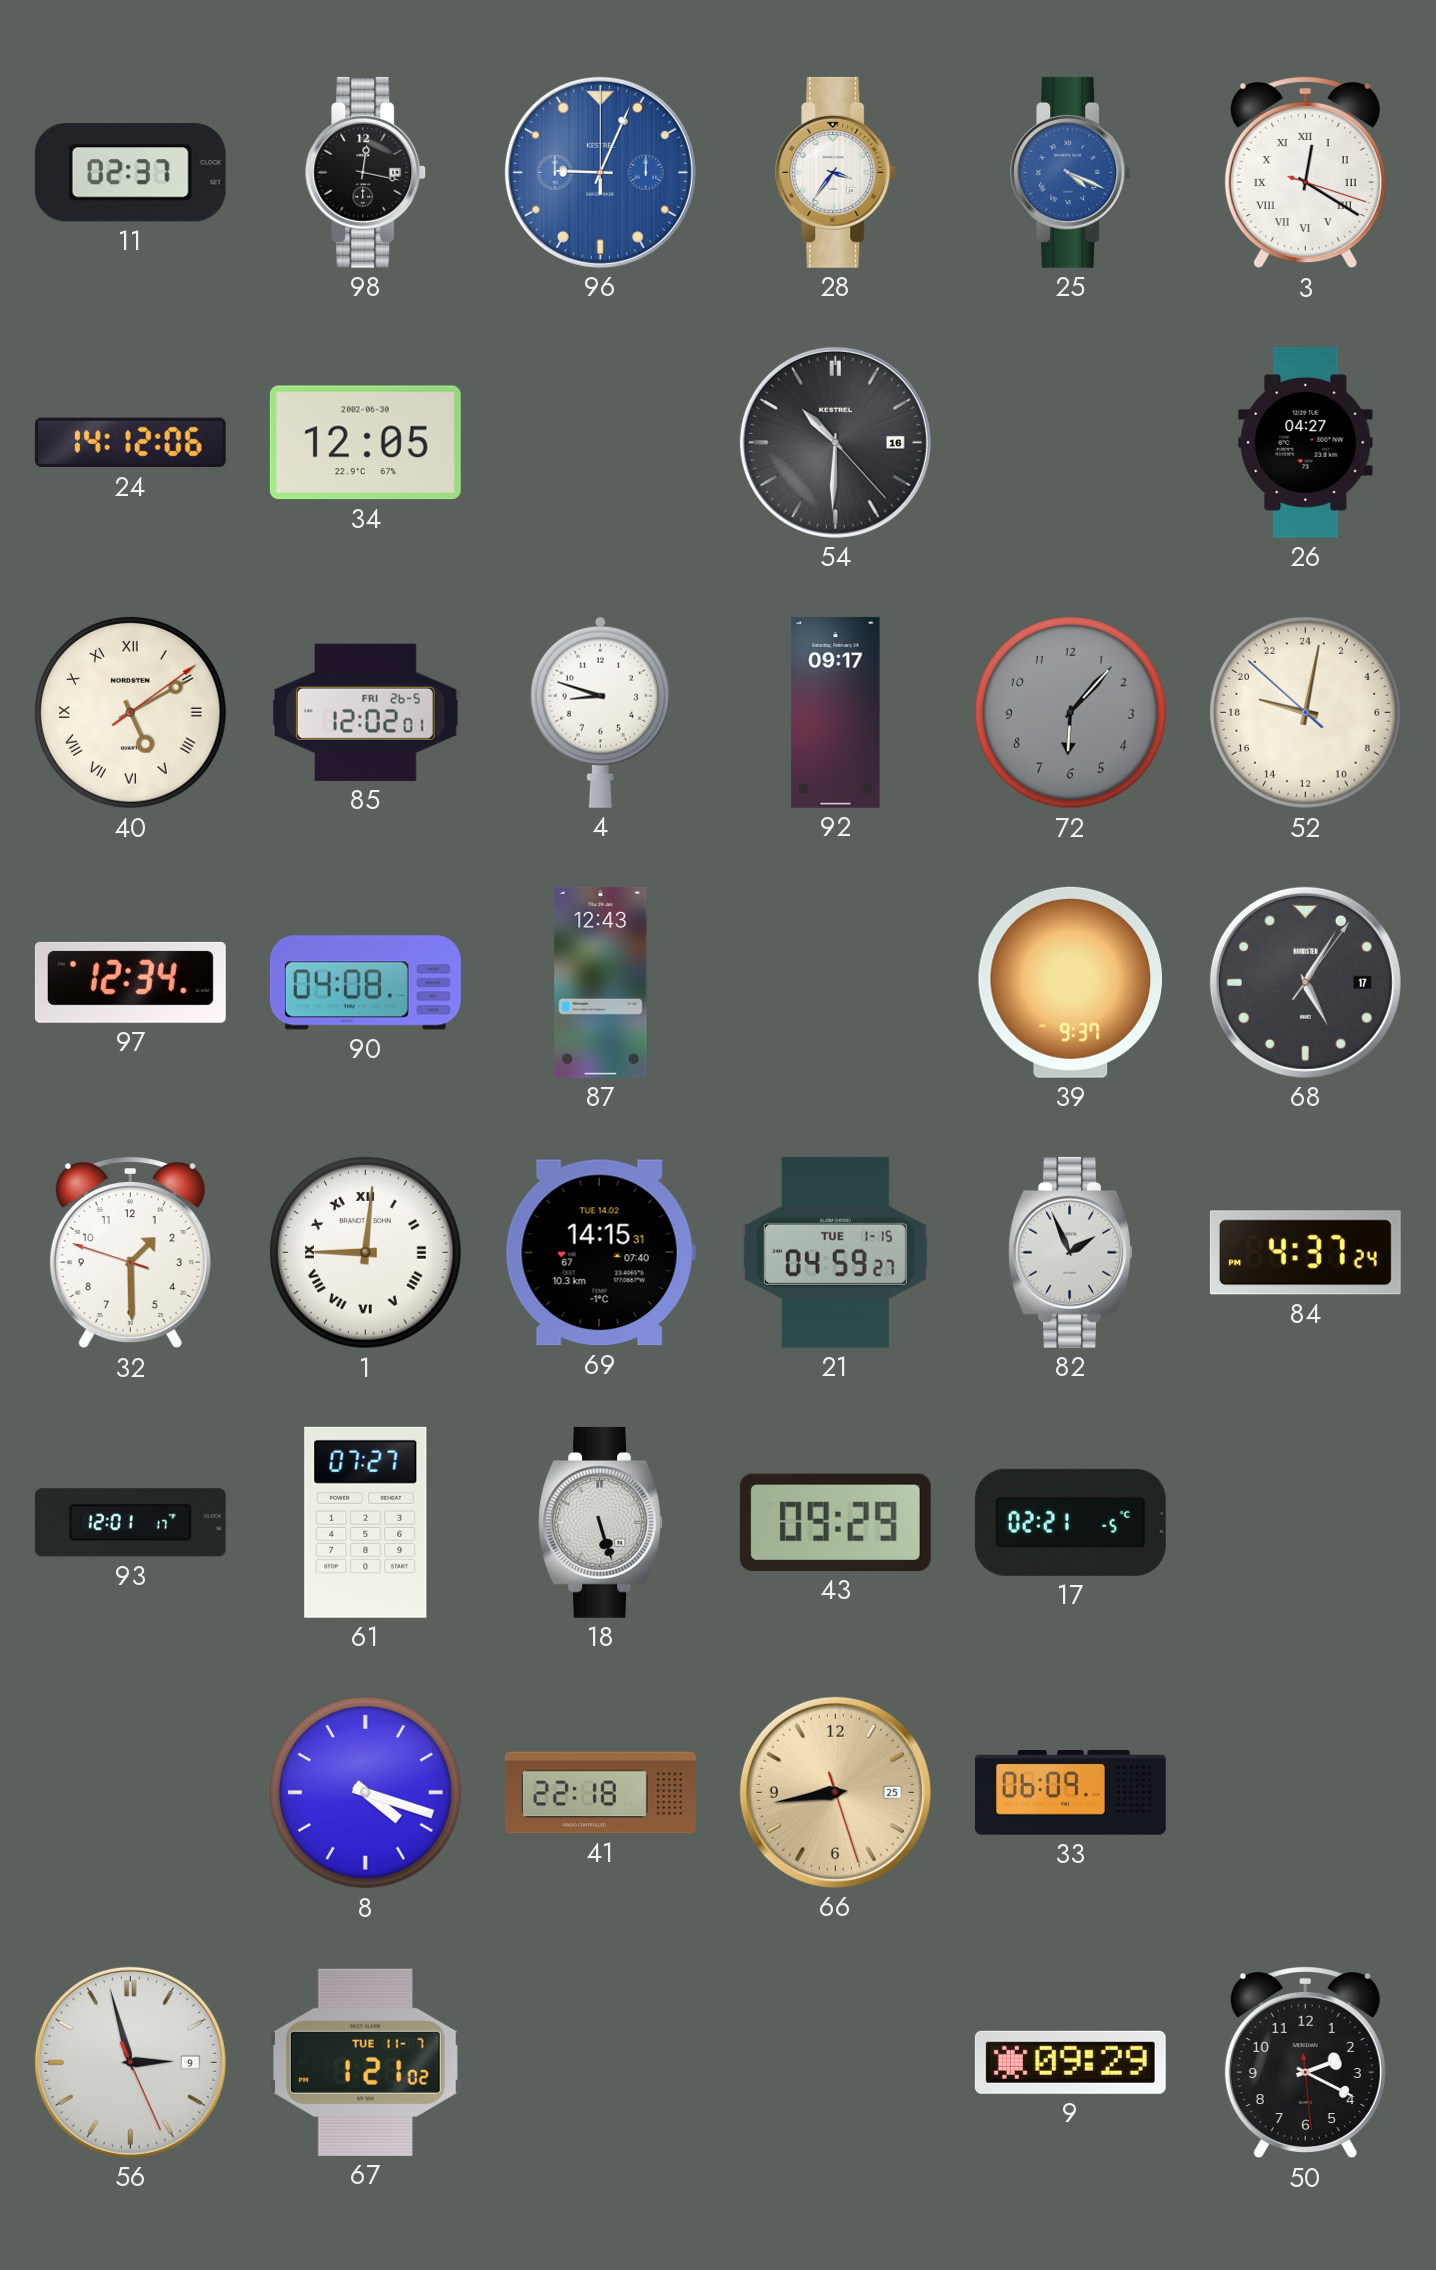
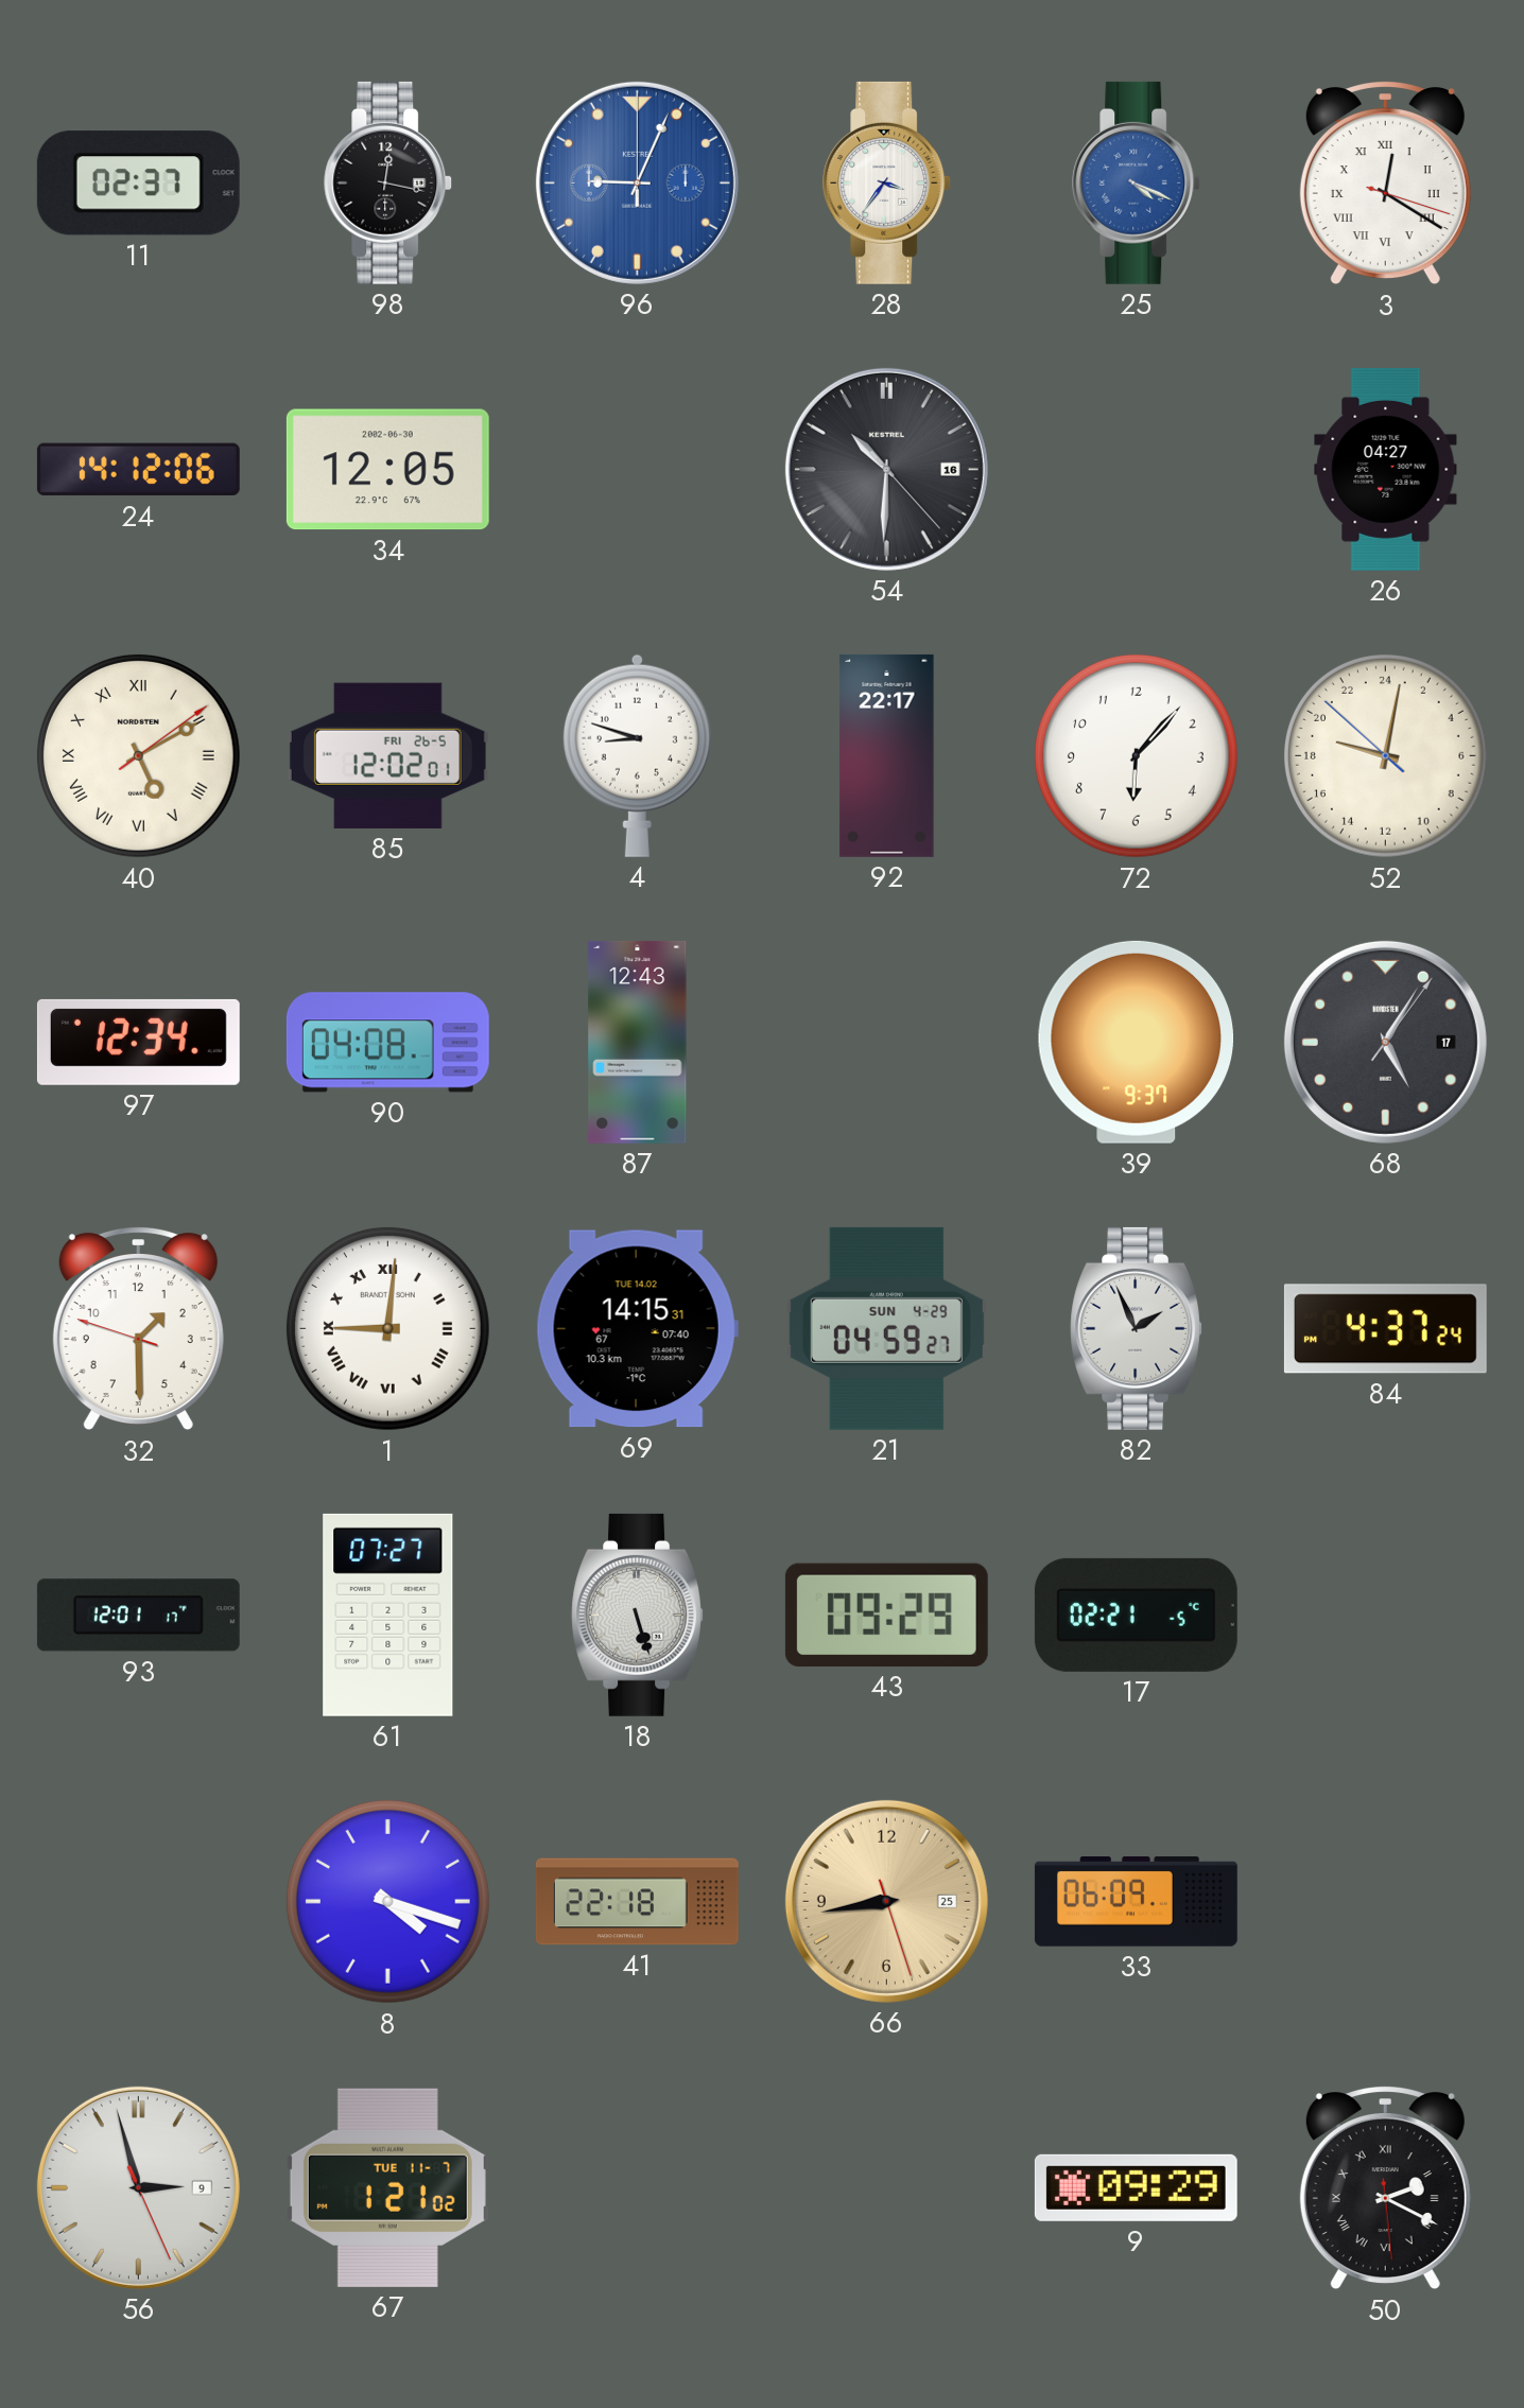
92: 09:17 -> 22:17 (887, 755)
72 dial: grey -> white (1136, 755)
21 date: TUE 1-15 -> SUN 4-29 (886, 1328)
50 numerals: Arabic -> Roman (1385, 2188)
